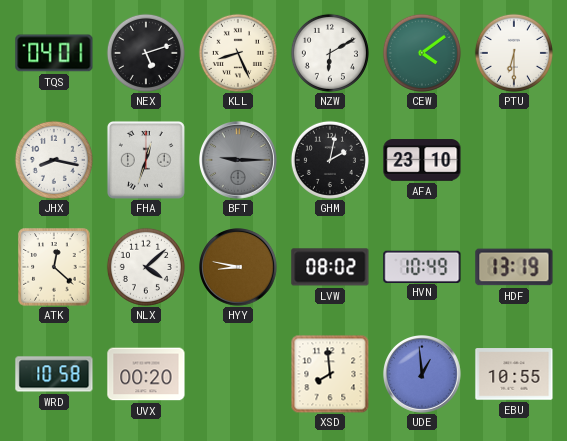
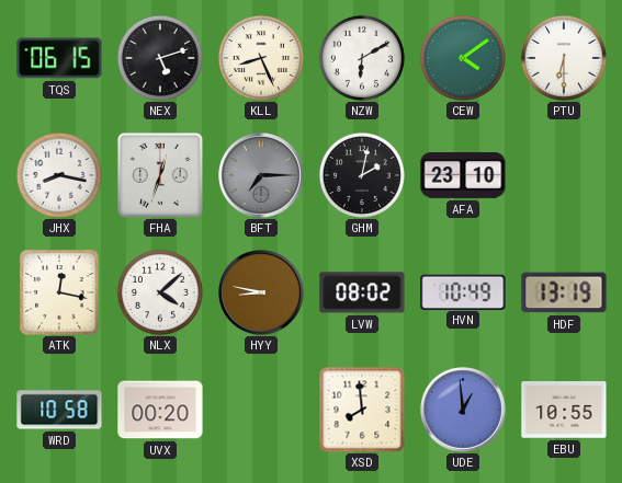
TQS: 04:01 -> 06:15 (59, 58)
BFT: 9:15 -> 7:15 (262, 176)
ATK: 12:22 -> 12:17 (59, 292)
